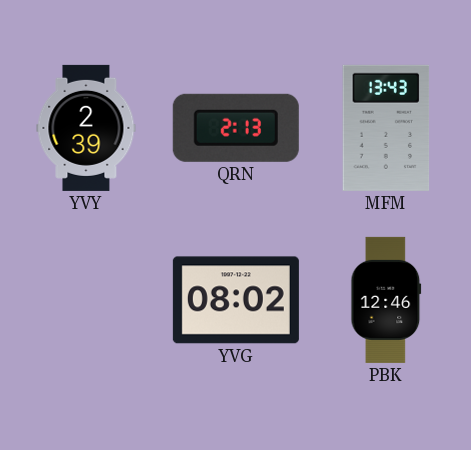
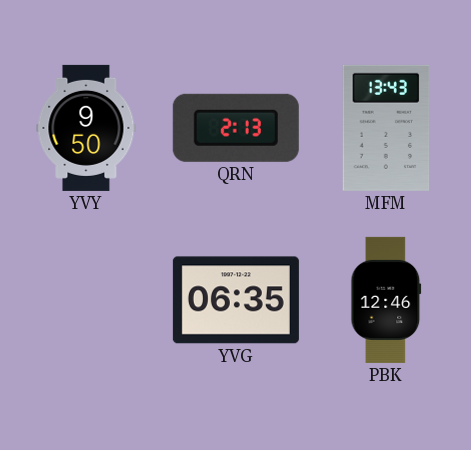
YVY: 2:39 -> 9:50 (86, 128)
YVG: 08:02 -> 06:35 (236, 300)
